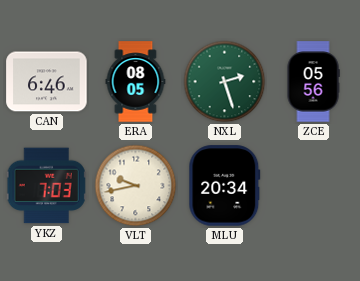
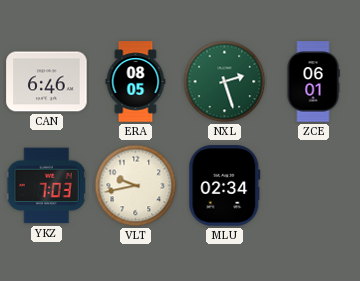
ZCE: 05:56 -> 06:01 (313, 82)
MLU: 20:34 -> 02:34 (225, 186)
